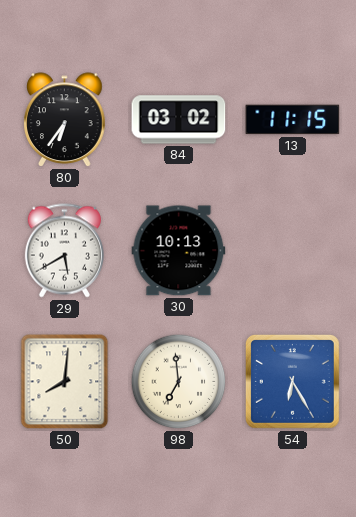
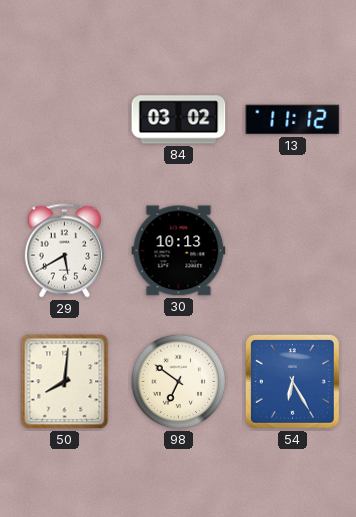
80: 6:36 -> none (65, 120)
13: 11:15 -> 11:12 (293, 120)
98: 6:59 -> 6:51 (179, 382)
